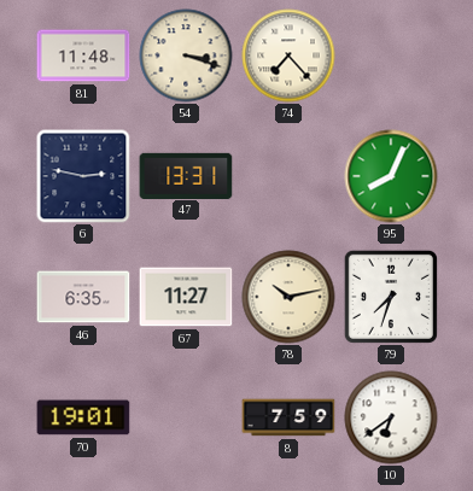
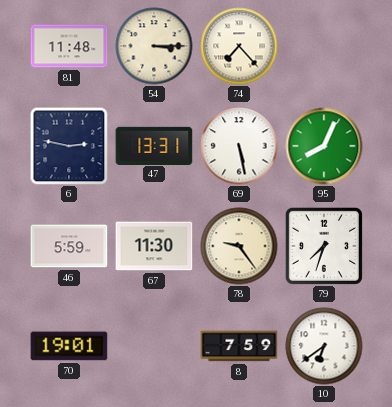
54: 3:18 -> 3:15 (154, 46)
69: none -> 5:28 (239, 146)
46: 6:35 -> 5:59 (69, 246)
67: 11:27 -> 11:30 (154, 246)
78: 10:13 -> 9:24 (239, 246)
